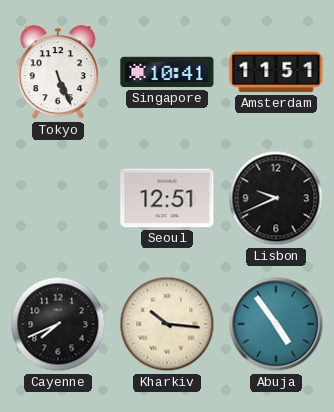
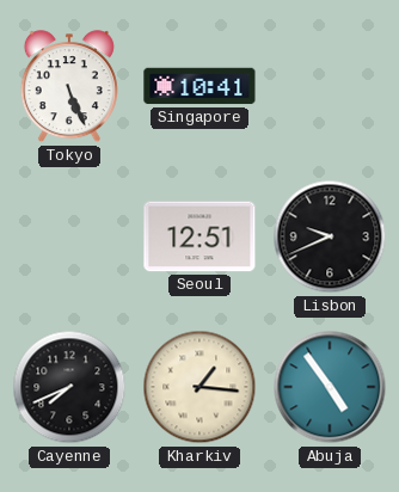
Amsterdam: 11:51 -> none (276, 72)
Kharkiv: 10:16 -> 1:16 (199, 387)
